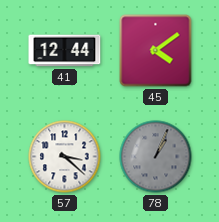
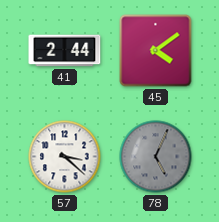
41: 12:44 -> 2:44 (65, 51)
78: 1:04 -> 5:04 (156, 157)
